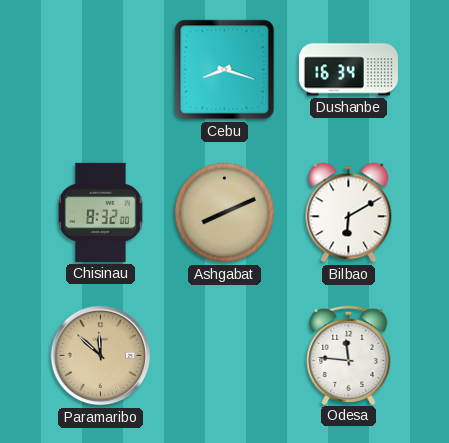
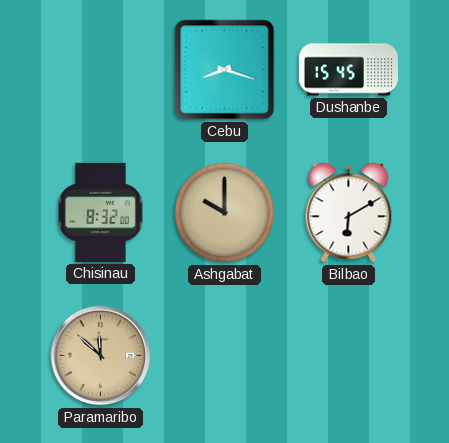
Dushanbe: 16:34 -> 15:45 (348, 70)
Ashgabat: 8:11 -> 10:00 (225, 213)
Odesa: 11:46 -> none (349, 354)
